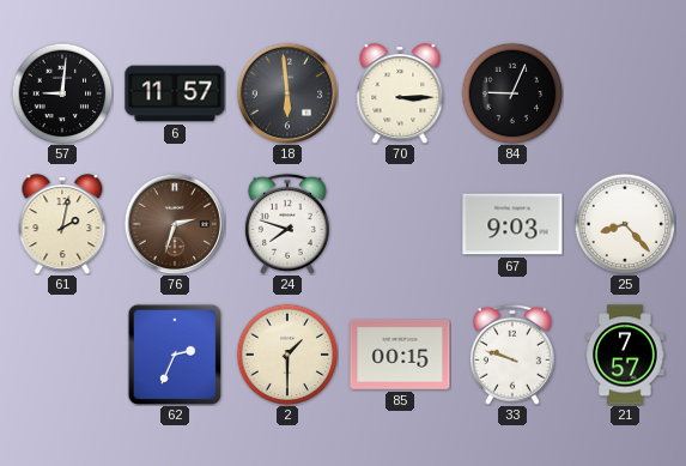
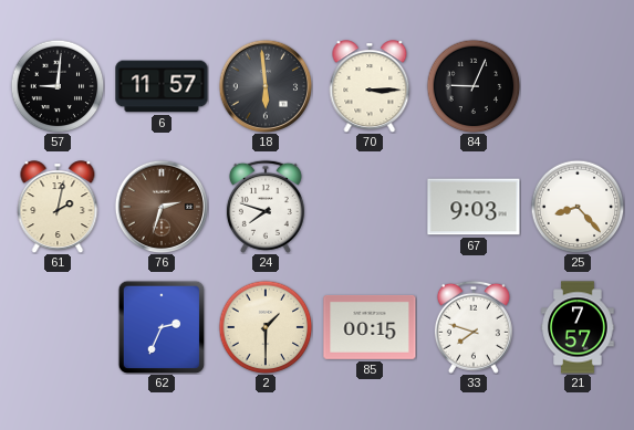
33: 9:48 -> 7:48 (474, 327)
